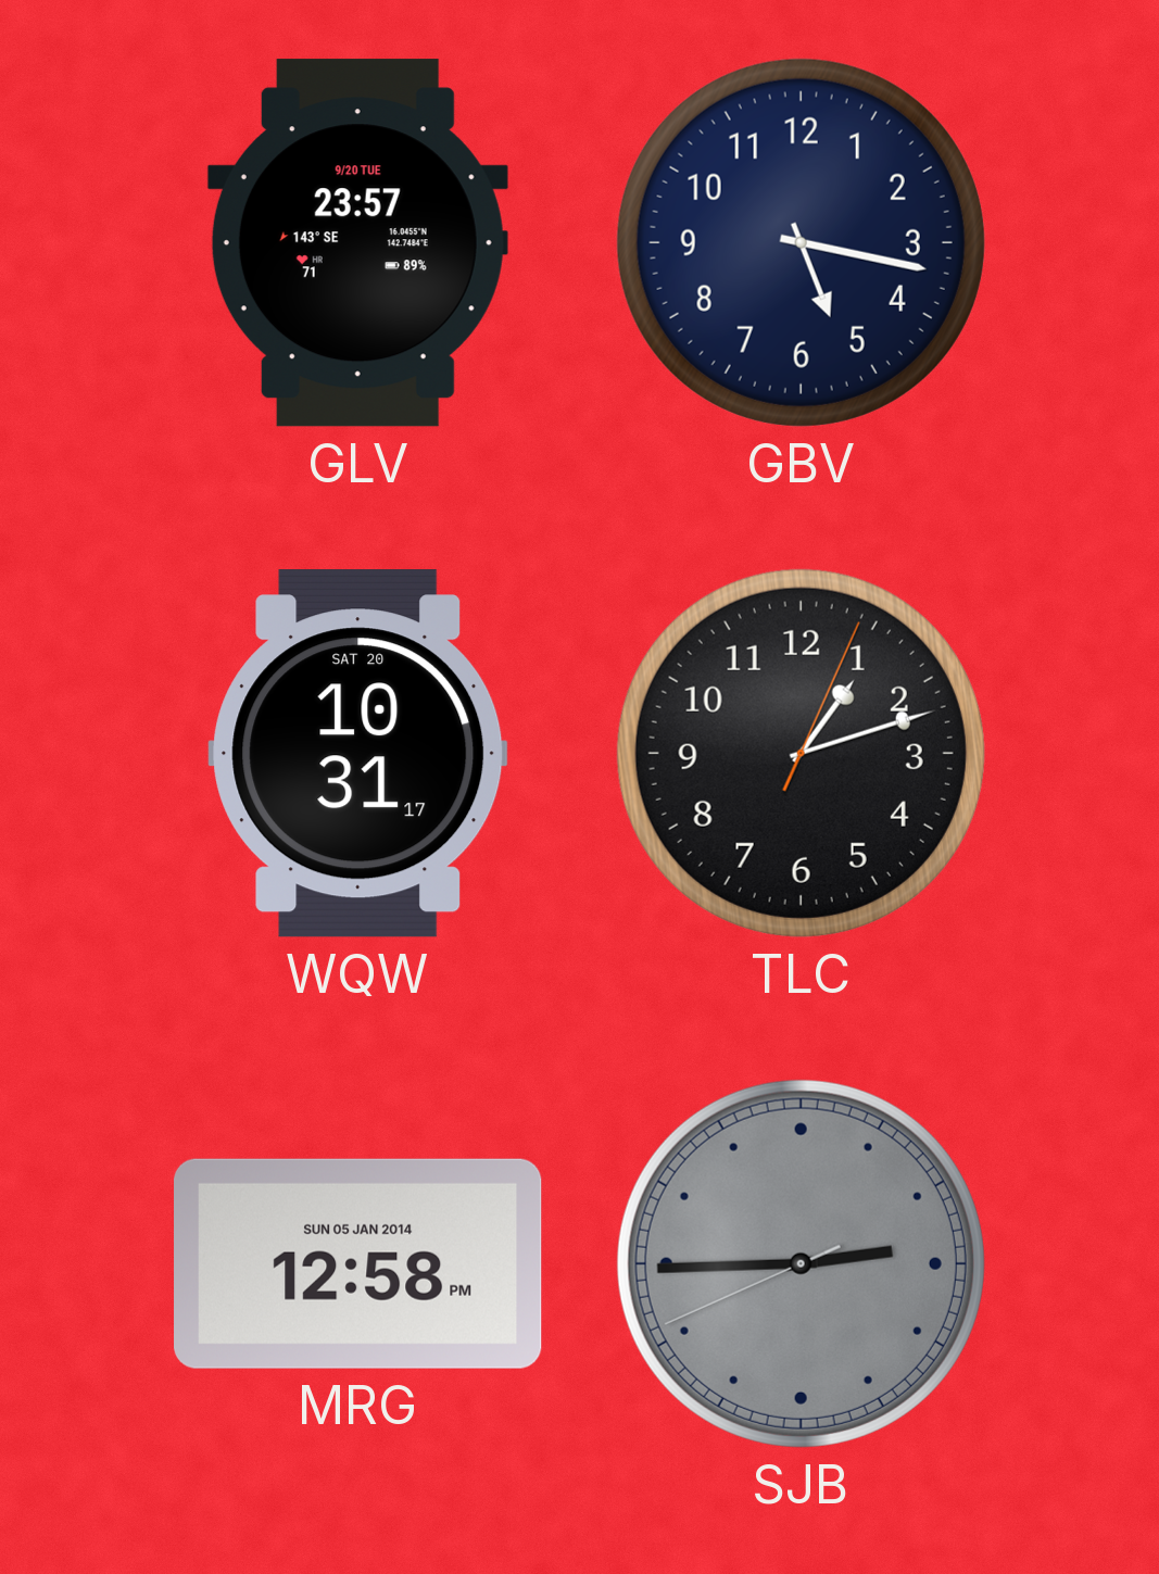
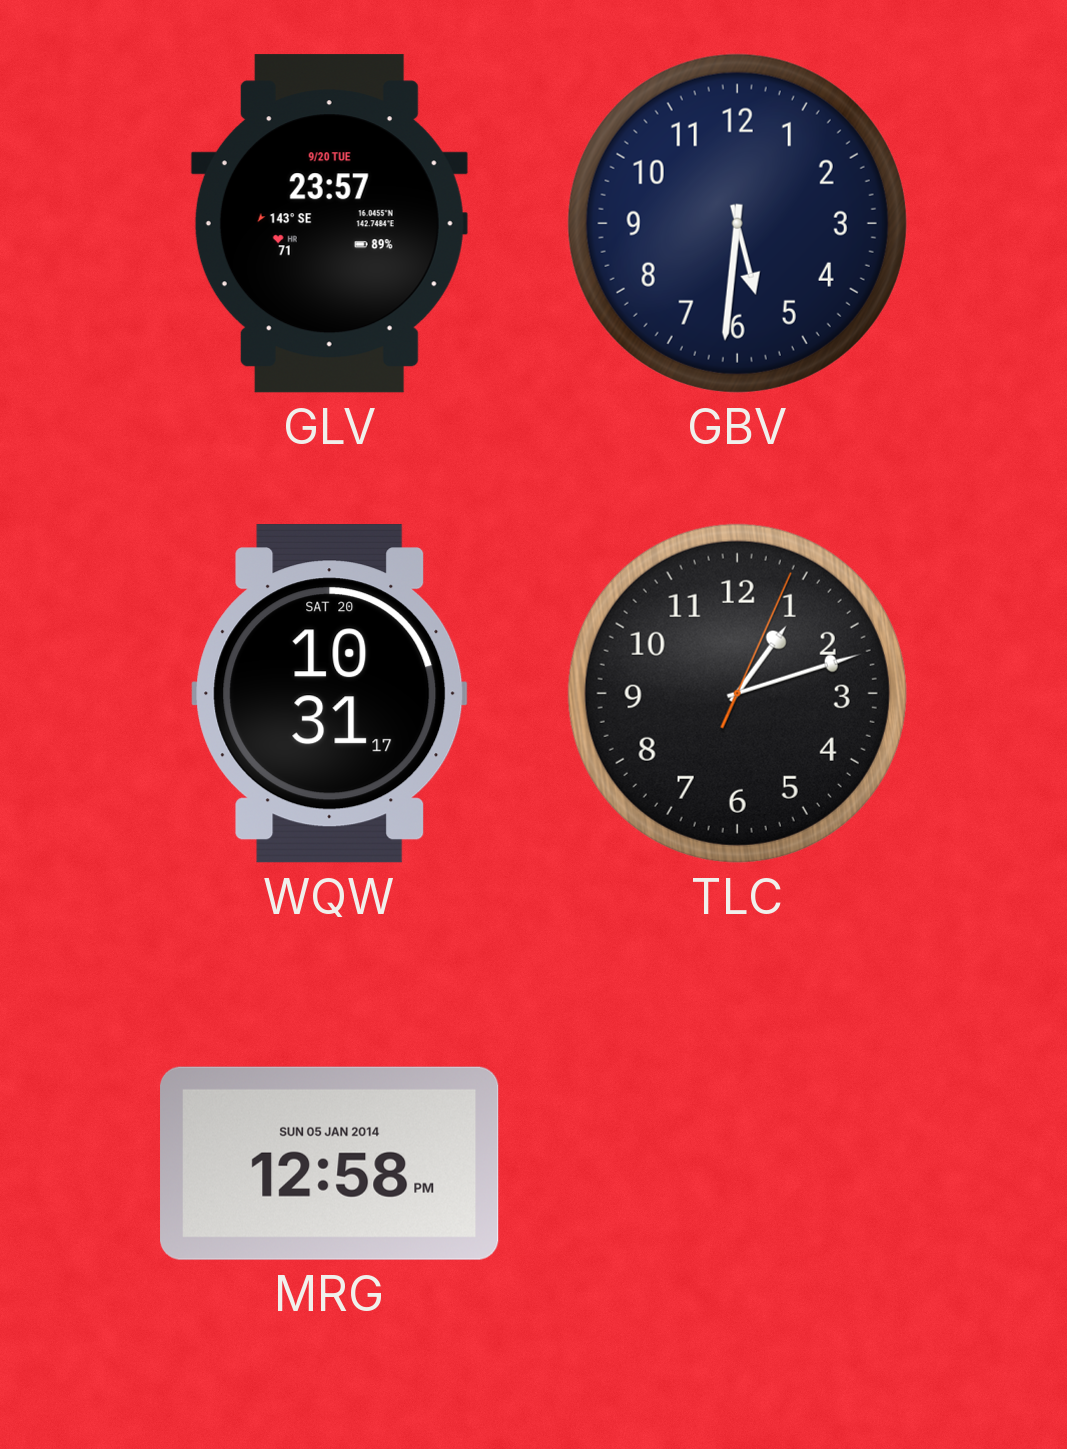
GBV: 5:17 -> 5:31 (737, 223)
SJB: 2:44 -> none (801, 1263)
